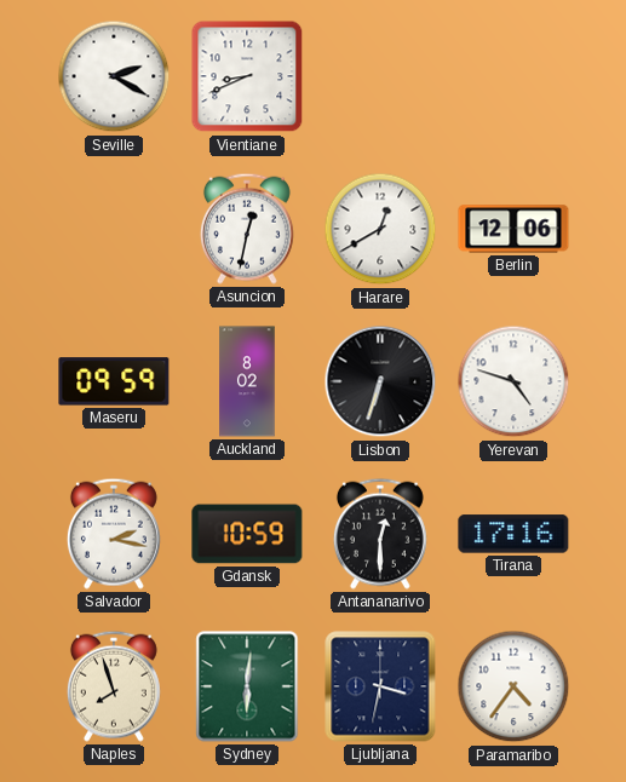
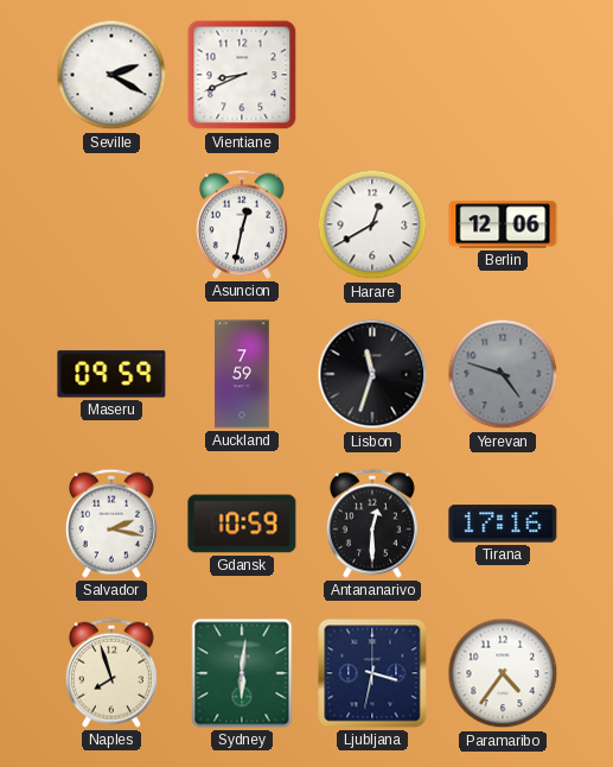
Auckland: 8:02 -> 7:59 (242, 374)
Lisbon: 6:33 -> 11:33 (372, 374)
Yerevan dial: white -> grey (503, 374)
